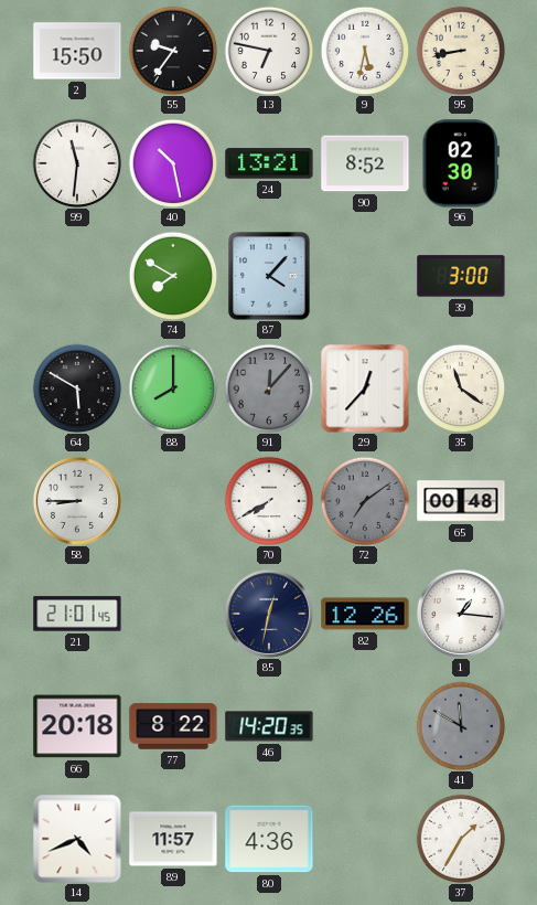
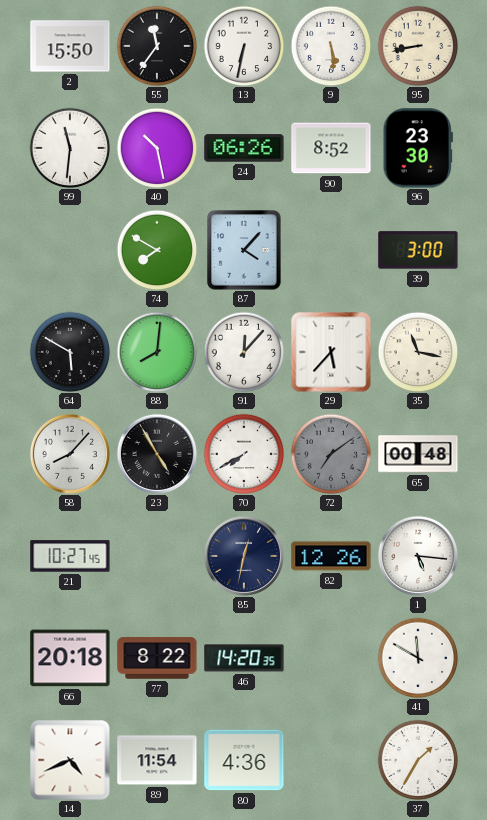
55: 9:36 -> 11:36 (157, 46)
13: 6:47 -> 6:32 (244, 46)
9: 5:32 -> 5:29 (331, 46)
24: 13:21 -> 06:26 (244, 148)
96: 02:30 -> 23:30 (418, 148)
88: 8:00 -> 8:01 (157, 352)
91 dial: grey -> white (244, 352)
29: 12:37 -> 5:37 (331, 352)
35: 11:21 -> 11:17 (418, 352)
58: 8:45 -> 8:07 (70, 454)
23: none -> 4:55 (157, 454)
21: 21:01 -> 10:27 (70, 556)
1: 1:16 -> 5:16 (418, 556)
41 dial: grey -> white (418, 658)
89: 11:57 -> 11:54 (157, 760)
